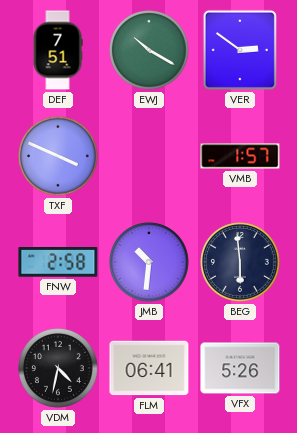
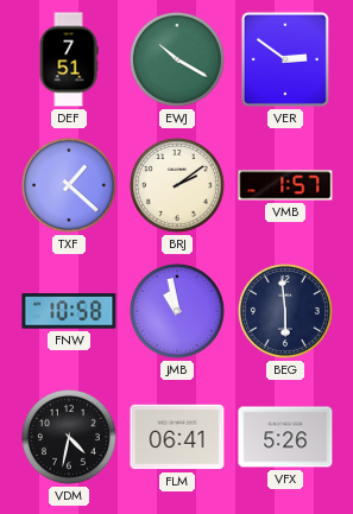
TXF: 3:49 -> 1:22 (70, 186)
BRJ: none -> 2:09 (178, 186)
FNW: 2:58 -> 10:58 (69, 311)
JMB: 10:31 -> 10:58 (178, 312)
